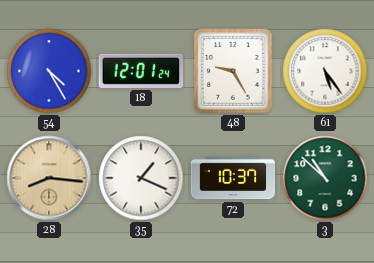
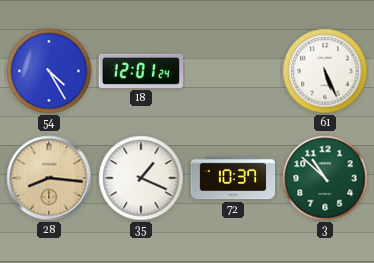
48: 9:25 -> none (233, 71)
61: 5:24 -> 5:26 (325, 71)
